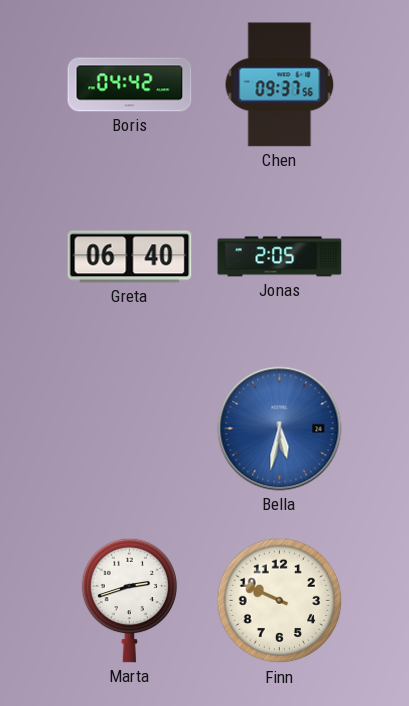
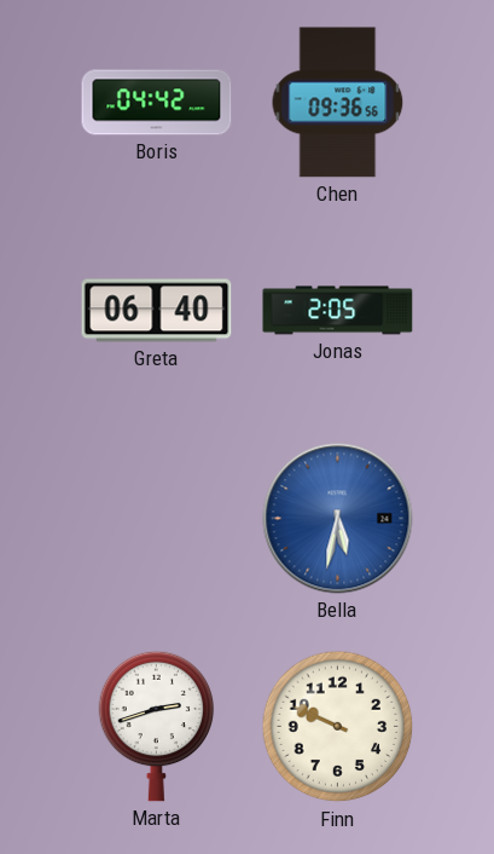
Chen: 09:37 -> 09:36 (338, 103)
